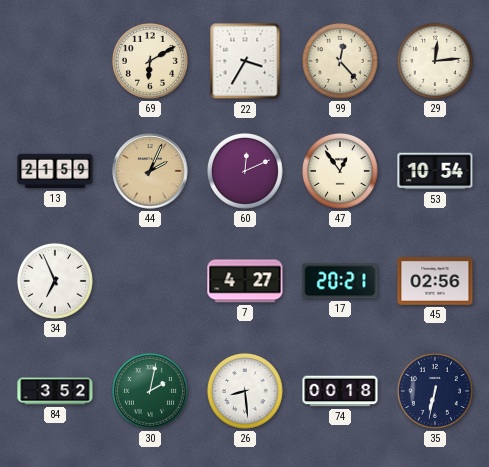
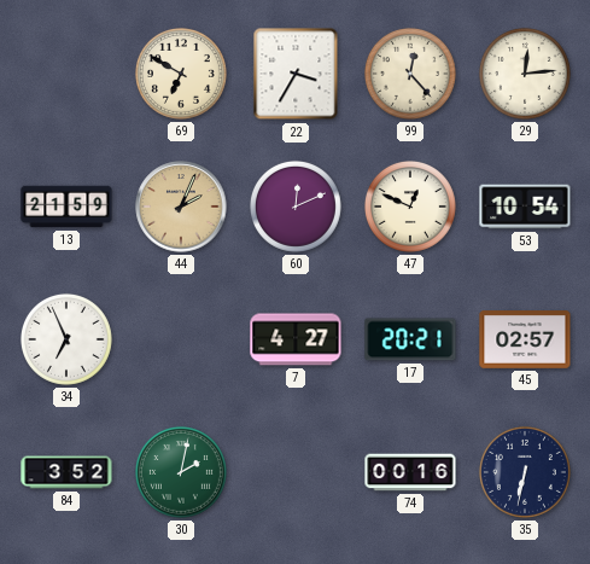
69: 6:10 -> 6:50 (181, 74)
47: 12:54 -> 12:49 (410, 207)
45: 02:56 -> 02:57 (525, 339)
26: 8:29 -> none (245, 391)
74: 00:18 -> 00:16 (410, 472)
